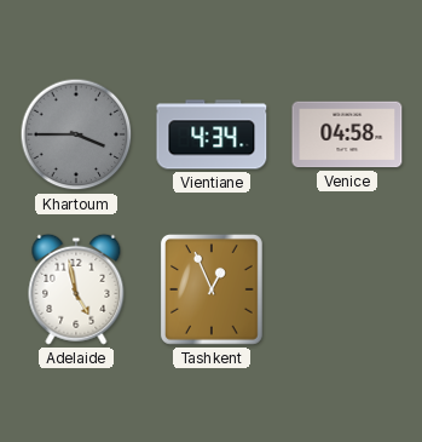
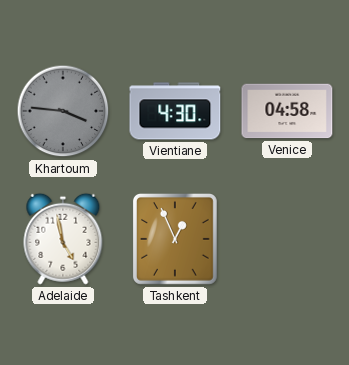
Khartoum: 3:45 -> 3:46 (63, 111)
Vientiane: 4:34 -> 4:30 (175, 111)
